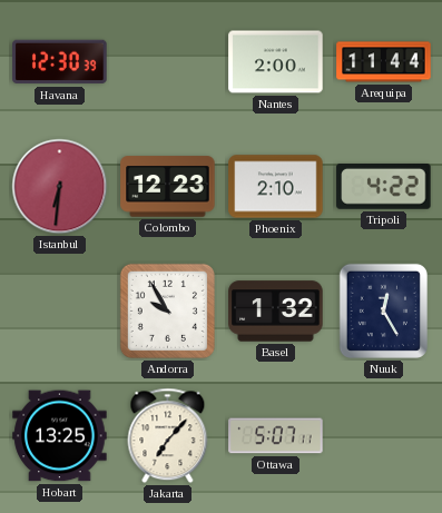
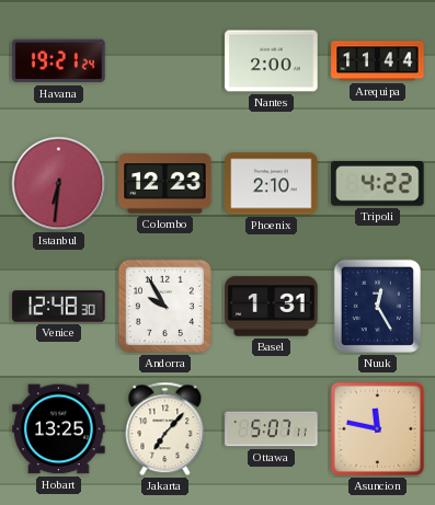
Havana: 12:30 -> 19:21 (59, 61)
Venice: none -> 12:48 (59, 307)
Basel: 1:32 -> 1:31 (272, 307)
Asuncion: none -> 11:47 (378, 429)
